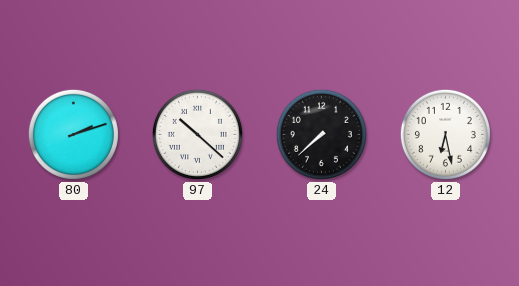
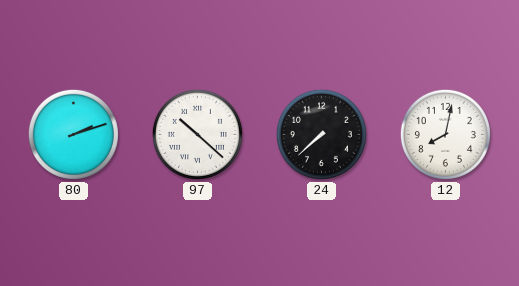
12: 6:28 -> 8:02 (445, 134)
